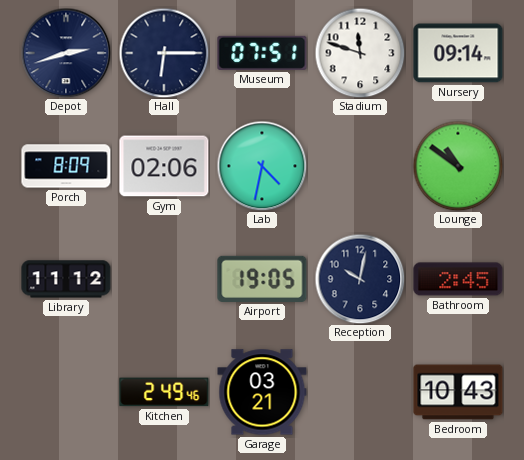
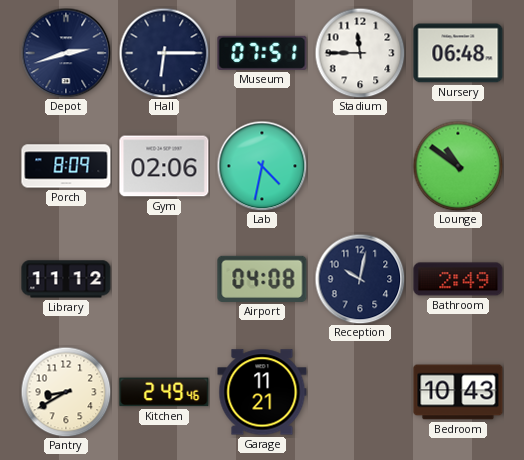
Stadium: 11:48 -> 11:45 (360, 53)
Nursery: 09:14 -> 06:48 (458, 53)
Airport: 19:05 -> 04:08 (262, 279)
Bathroom: 2:45 -> 2:49 (458, 279)
Pantry: none -> 8:40 (66, 392)
Garage: 03:21 -> 11:21 (262, 392)
